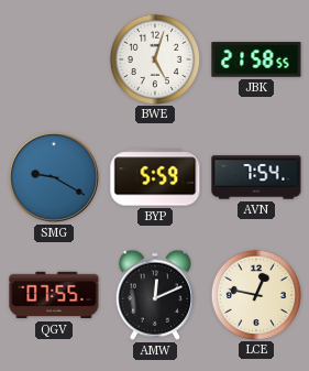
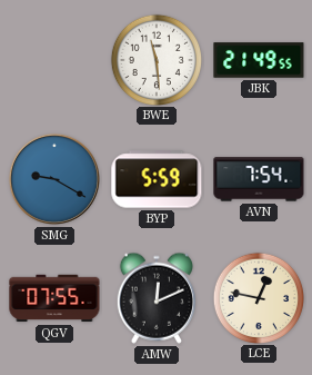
BWE: 5:03 -> 11:29 (155, 59)
JBK: 21:58 -> 21:49 (259, 60)
